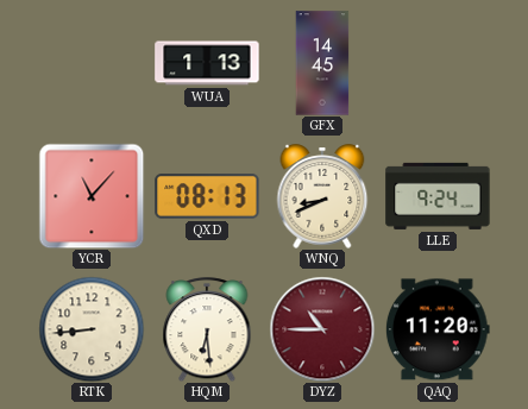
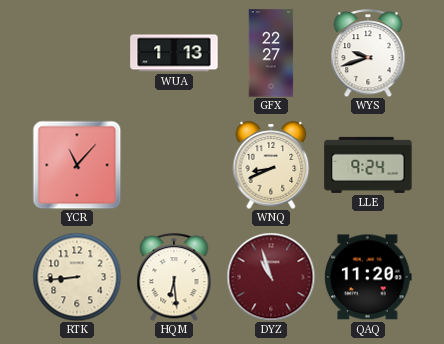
GFX: 14:45 -> 22:27 (271, 53)
WYS: none -> 9:42 (368, 53)
QXD: 08:13 -> none (207, 197)
DYZ: 10:45 -> 10:57 (271, 277)
